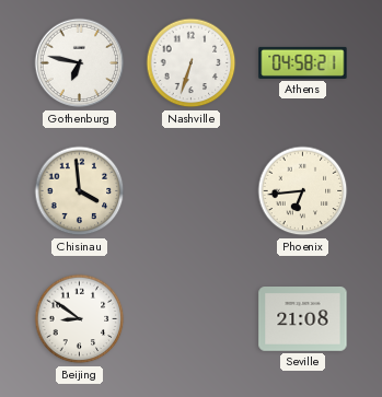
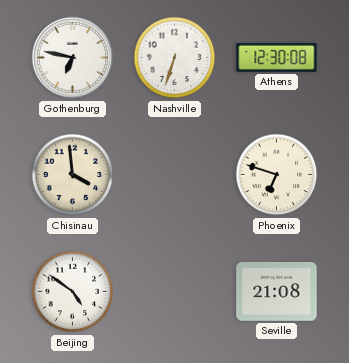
Athens: 04:58 -> 12:30 (277, 57)
Phoenix: 6:44 -> 6:48 (277, 175)
Beijing: 8:51 -> 4:51 (73, 292)
